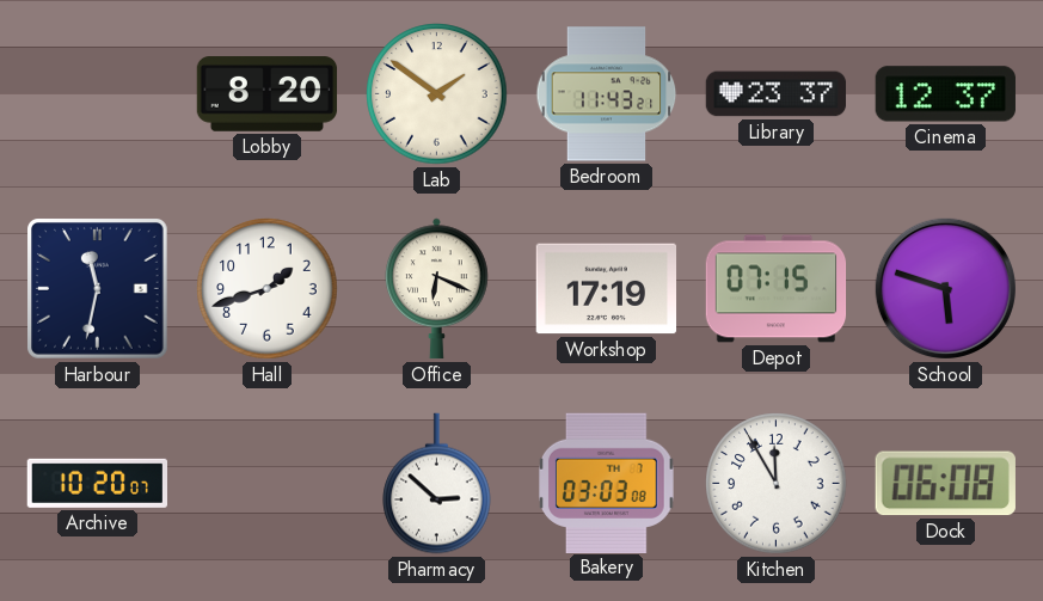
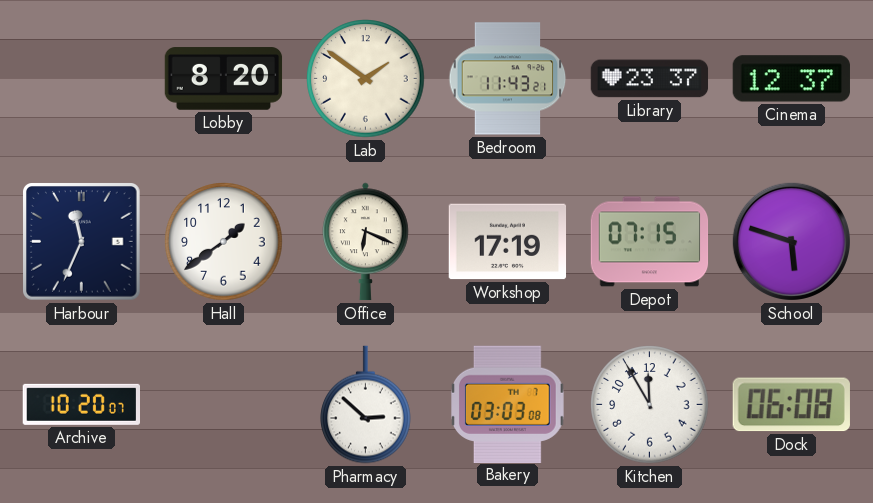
Harbour: 11:32 -> 11:34 (82, 242)
Hall: 1:42 -> 1:39 (224, 242)
